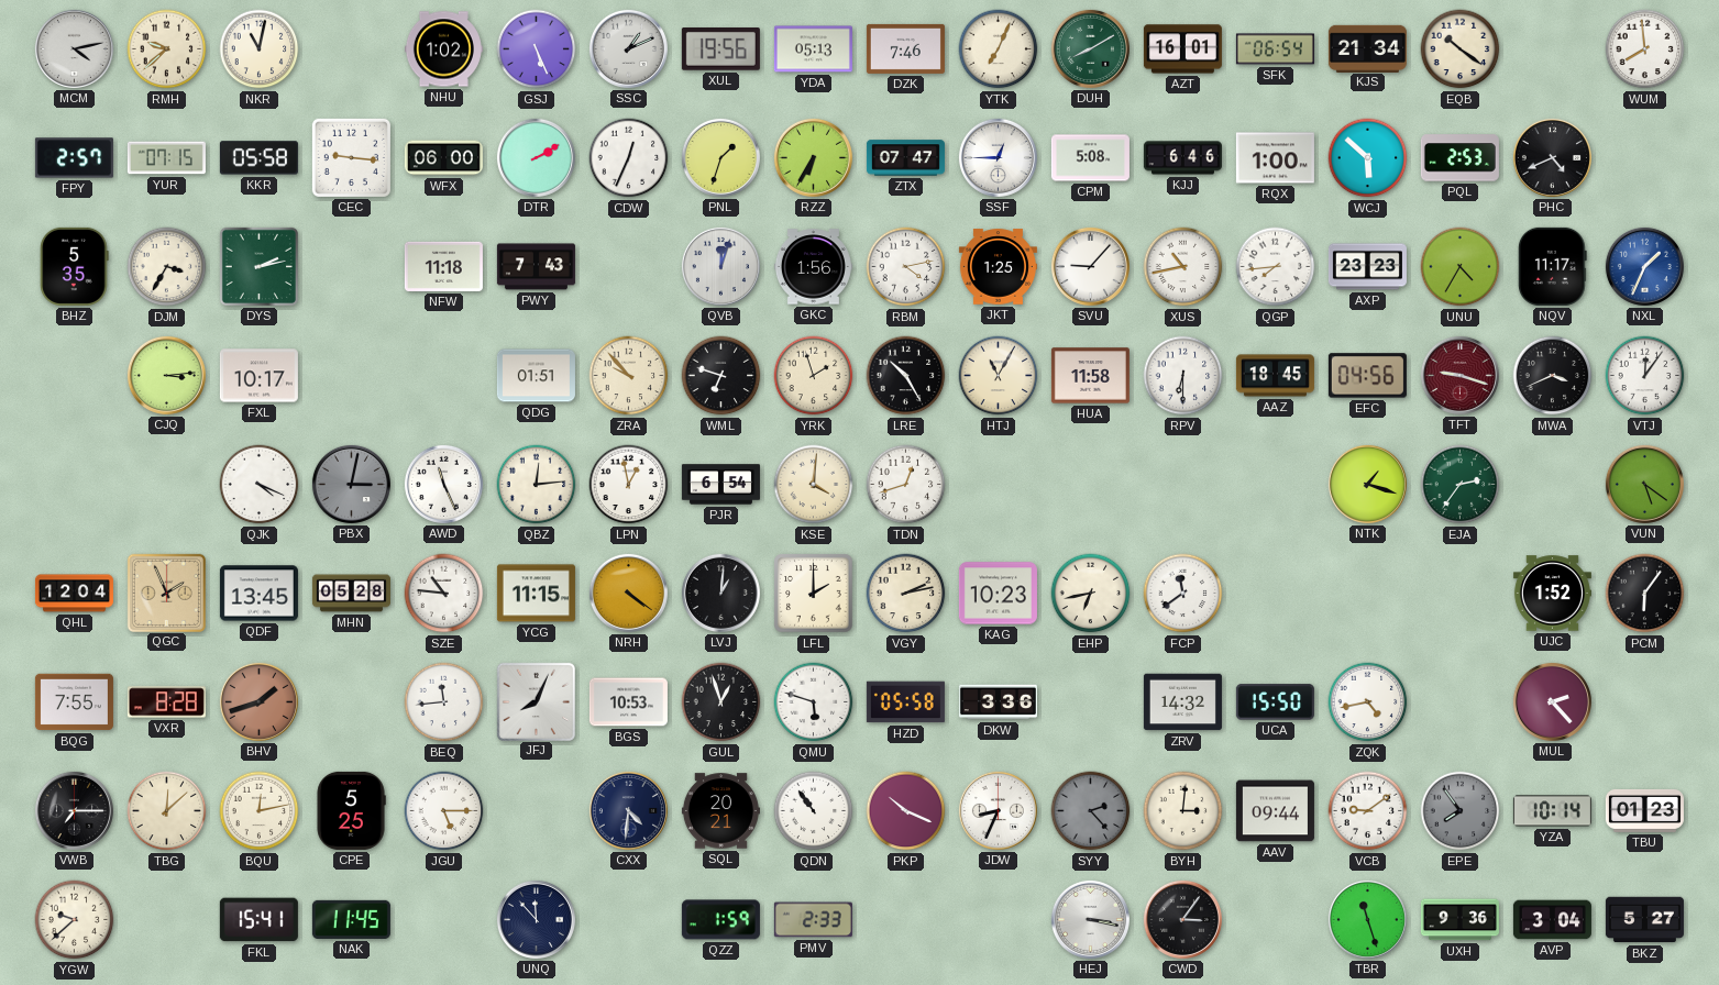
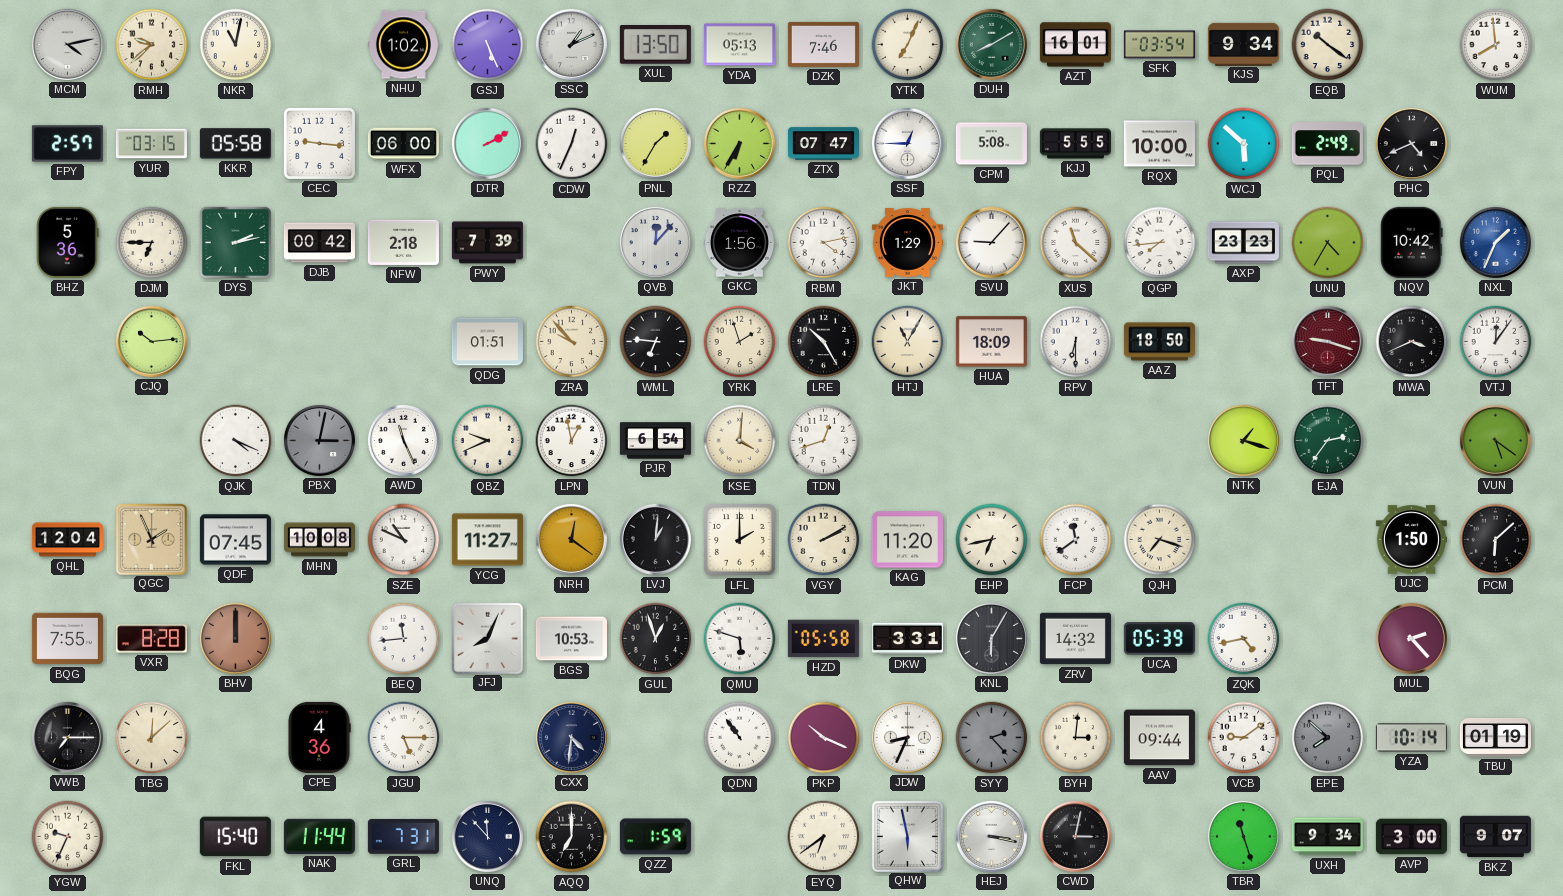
XUL: 19:56 -> 13:50 (655, 45)
SFK: 06:54 -> 03:54 (1159, 45)
KJS: 21:34 -> 9:34 (1243, 44)
YUR: 07:15 -> 03:15 (151, 144)
PNL: 1:33 -> 1:35 (655, 143)
KJJ: 6:46 -> 5:55 (1075, 144)
RQX: 1:00 -> 10:00 (1159, 144)
PQL: 2:53 -> 2:49 (1327, 144)
BHZ: 5:35 -> 5:36 (68, 242)
DJM: 3:35 -> 6:45 (152, 243)
DJB: none -> 00:42 (319, 243)
NFW: 11:18 -> 2:18 (403, 242)
PWY: 7:43 -> 7:39 (487, 243)
QVB: 12:03 -> 12:07 (655, 242)
JKT: 1:25 -> 1:29 (907, 243)
XUS: 10:43 -> 11:22 (1076, 243)
NQV: 11:17 -> 10:42 (1411, 242)
CJQ: 3:14 -> 10:14 (151, 341)
FXL: 10:17 -> none (258, 376)
WML: 6:48 -> 6:46 (656, 342)
HUA: 11:58 -> 18:09 (991, 342)
AAZ: 18:45 -> 18:50 (1159, 342)
EFC: 04:56 -> none (1367, 376)
QBZ: 12:14 -> 9:41 (488, 441)
QDF: 13:45 -> 07:45 (235, 540)
MHN: 05:28 -> 10:08 (319, 540)
SZE: 10:46 -> 10:49 (404, 540)
YCG: 11:15 -> 11:27 (487, 540)
NRH: 4:21 -> 12:21 (571, 539)
VGY: 2:13 -> 2:10 (824, 540)
KAG: 10:23 -> 11:20 (907, 540)
QJH: none -> 7:18 (1160, 540)
UJC: 1:52 -> 1:50 (1411, 540)
PCM: 6:06 -> 6:08 (1496, 540)
BHV: 1:42 -> 12:00 (235, 638)
DKW: 3:36 -> 3:31 (907, 639)
KNL: none -> 6:05 (991, 638)
UCA: 15:50 -> 05:39 (1159, 639)
BQU: 12:13 -> none (260, 811)
CPE: 5:25 -> 4:36 (319, 737)
SQL: 20:21 -> none (720, 811)
EPE: 7:54 -> 7:52 (1328, 738)
TBU: 01:23 -> 01:19 (1495, 737)
YGW: 9:38 -> 9:34 (68, 837)
FKL: 15:41 -> 15:40 (235, 837)
NAK: 11:45 -> 11:44 (319, 836)
GRL: none -> 7:31 (403, 836)
AQQ: none -> 7:00 (572, 837)
PMV: 2:33 -> none (813, 920)
EYQ: none -> 6:39 (824, 837)
QHW: none -> 5:58 (907, 836)
CWD: 3:06 -> 3:02 (1075, 836)
UXH: 9:36 -> 9:34 (1327, 837)
AVP: 3:04 -> 3:00 (1411, 837)
BKZ: 5:27 -> 9:07 (1495, 837)
